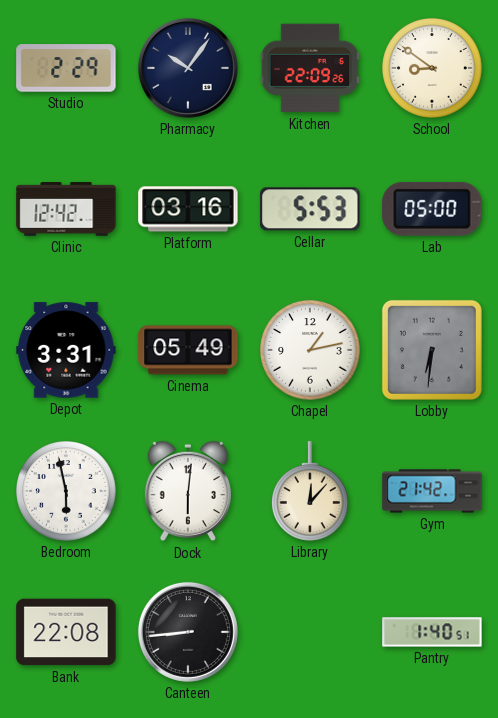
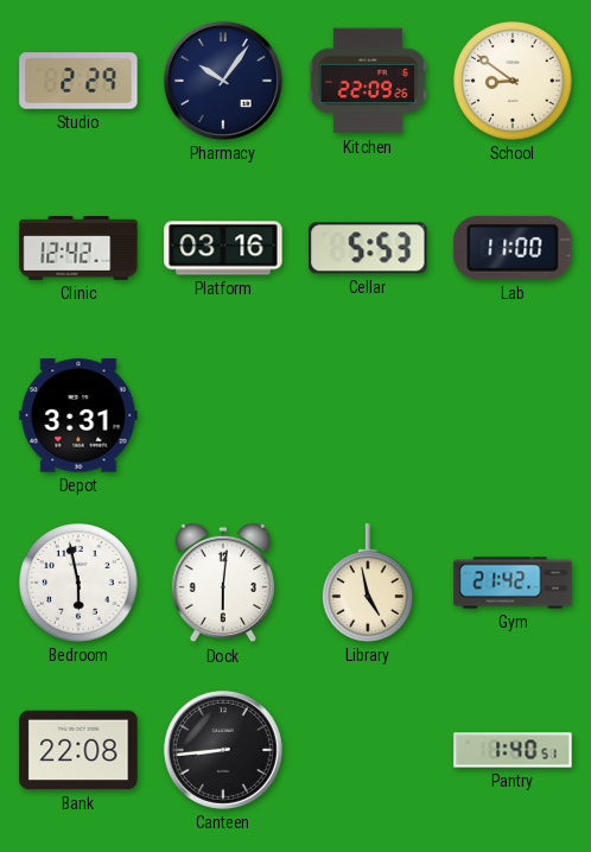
Lab: 05:00 -> 11:00 (513, 248)
Cinema: 05:49 -> none (188, 350)
Chapel: 1:13 -> none (310, 350)
Lobby: 6:31 -> none (432, 350)
Library: 12:07 -> 4:58 (368, 583)
